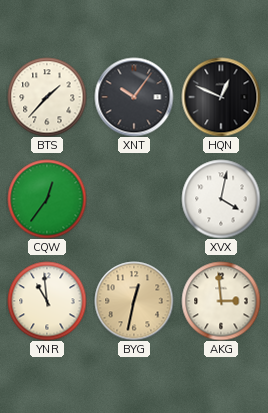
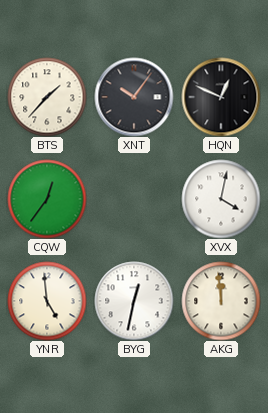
YNR: 10:59 -> 4:59 (47, 301)
BYG dial: champagne -> white (134, 301)
AKG: 2:59 -> 11:59 (221, 301)
